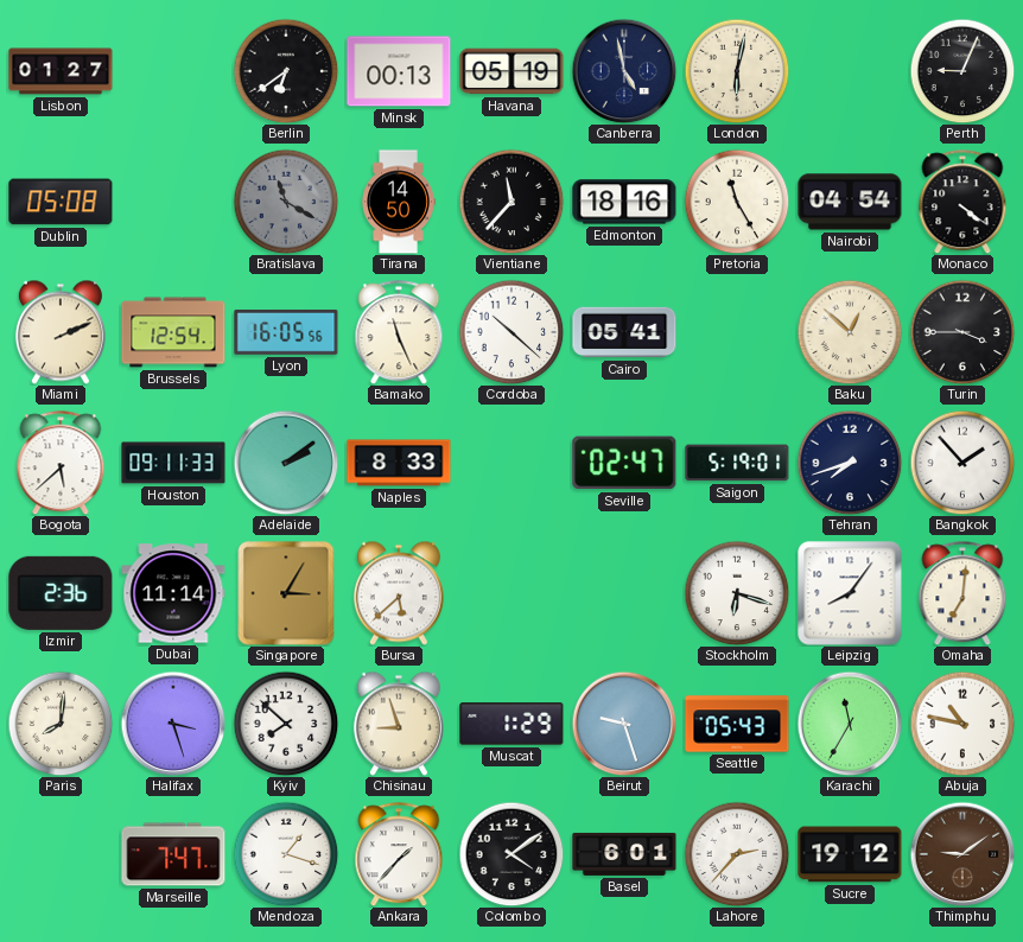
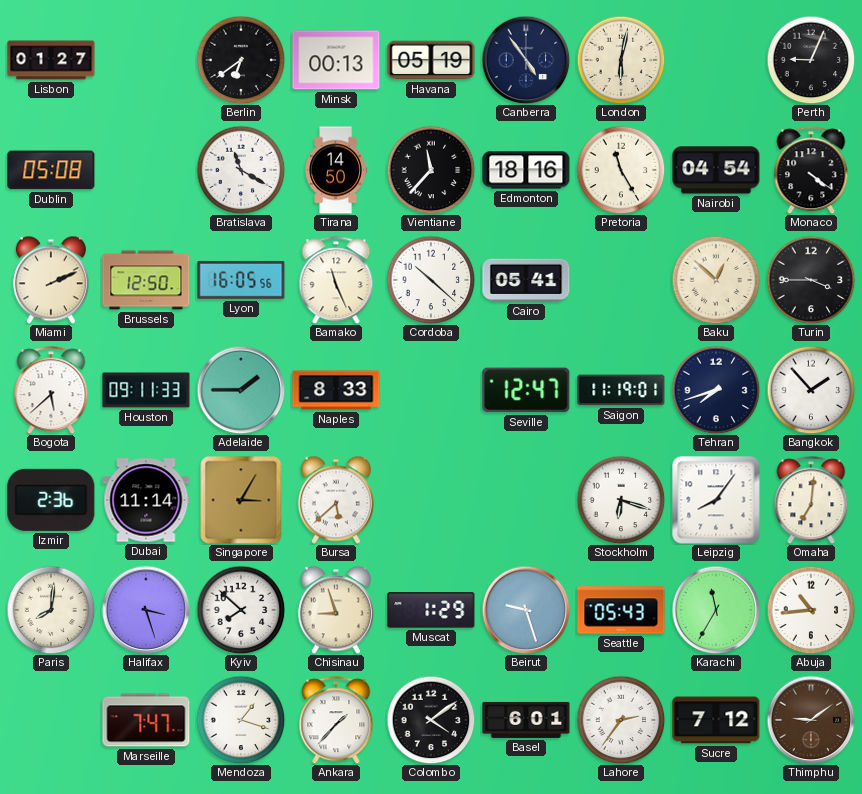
Canberra: 4:58 -> 4:54 (526, 60)
Bratislava dial: grey -> white (241, 170)
Brussels: 12:54 -> 12:50 (146, 280)
Adelaide: 2:09 -> 1:45 (241, 390)
Seville: 02:47 -> 12:47 (526, 390)
Saigon: 5:19 -> 11:19 (621, 390)
Abuja: 10:47 -> 10:44 (811, 610)
Lahore: 2:37 -> 2:36 (621, 720)
Sucre: 19:12 -> 7:12 (716, 720)
